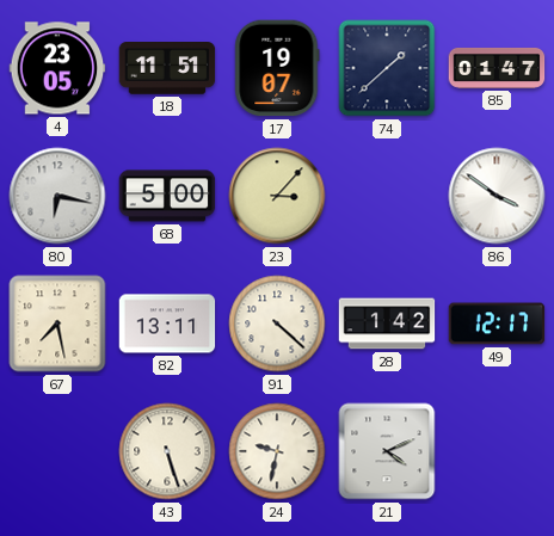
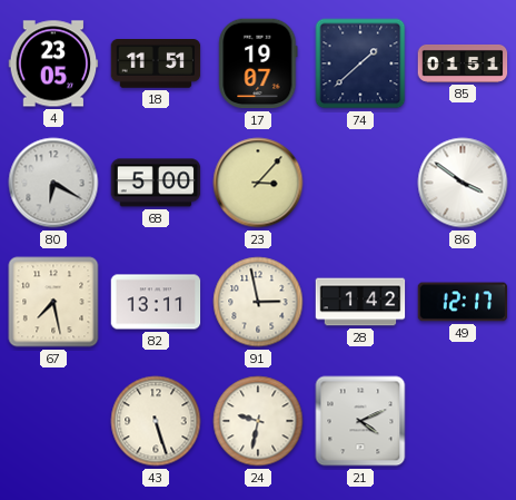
85: 01:47 -> 01:51 (463, 63)
80: 6:17 -> 6:20 (53, 183)
91: 4:22 -> 2:58 (258, 302)
